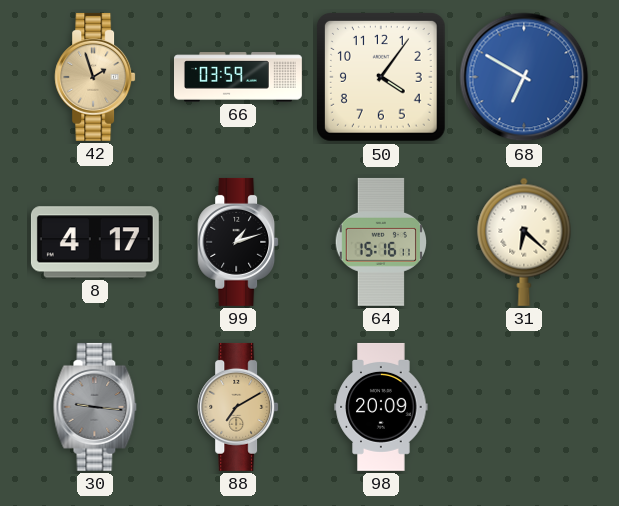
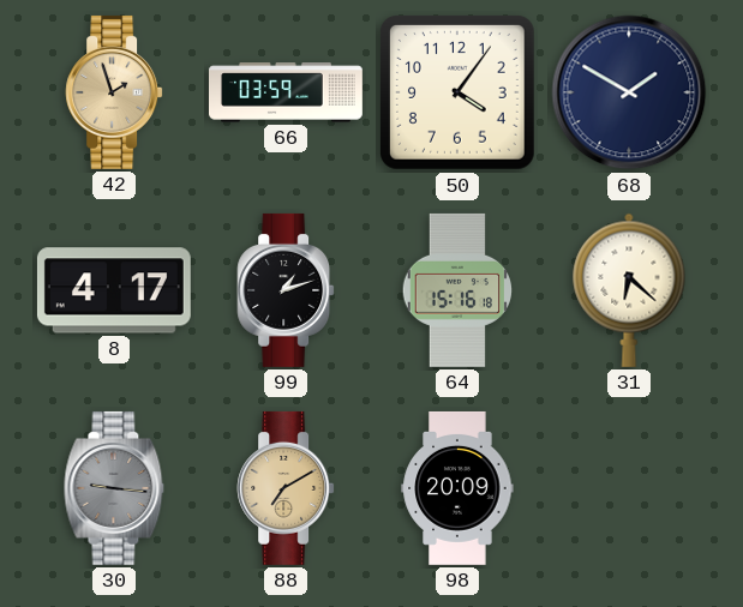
68: 6:50 -> 1:50 (629, 92)
68 dial: blue -> navy (629, 92)
64: 15:16:11 -> 15:16:18 (456, 290)
